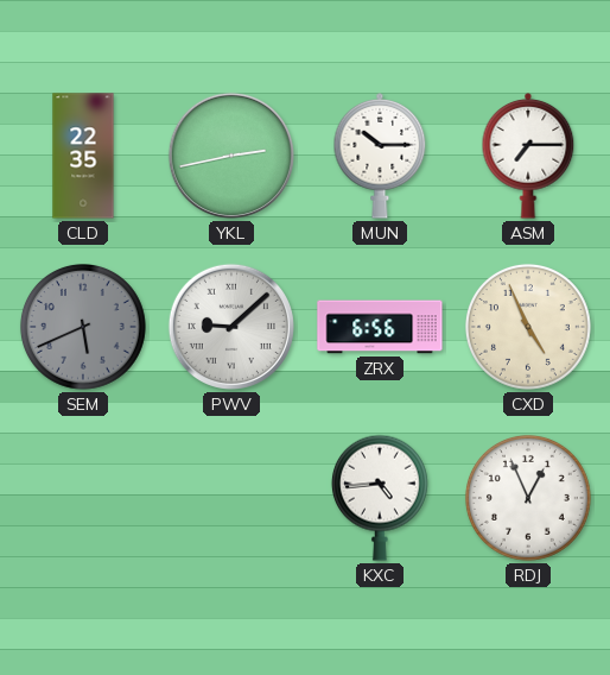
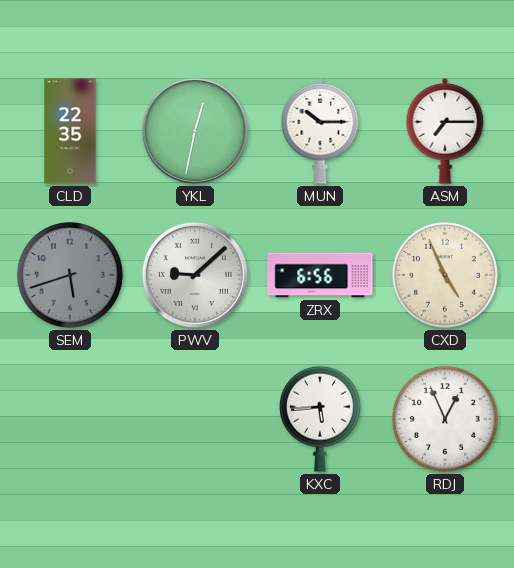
YKL: 2:43 -> 12:32 (195, 131)
SEM: 5:41 -> 5:42 (70, 275)
KXC: 4:44 -> 5:44 (320, 419)
